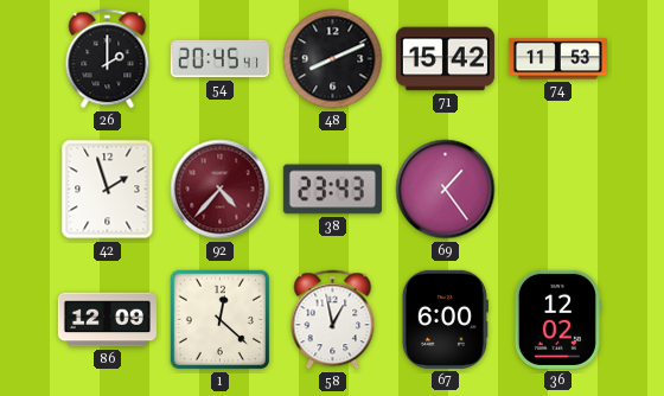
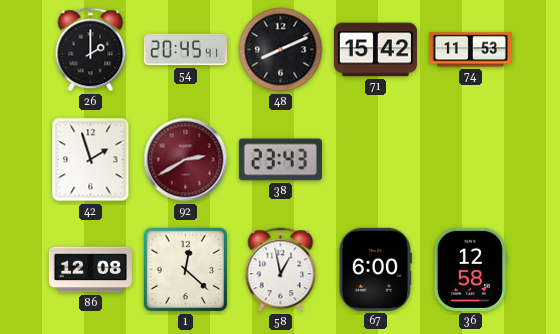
92: 4:37 -> 2:40 (186, 160)
69: 1:24 -> none (446, 190)
86: 12:09 -> 12:08 (90, 270)
36: 12:02 -> 12:58 (470, 269)
